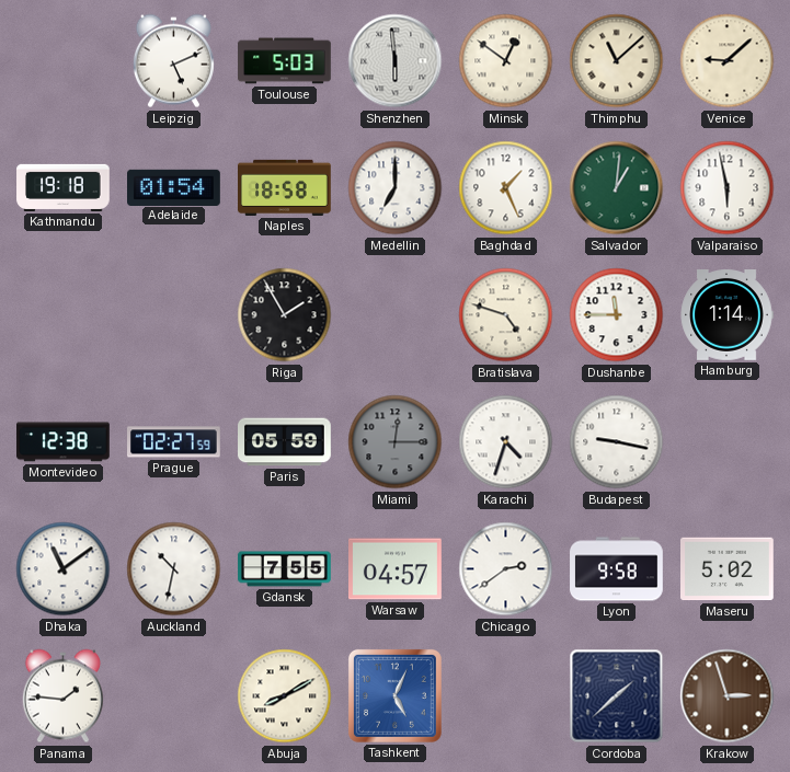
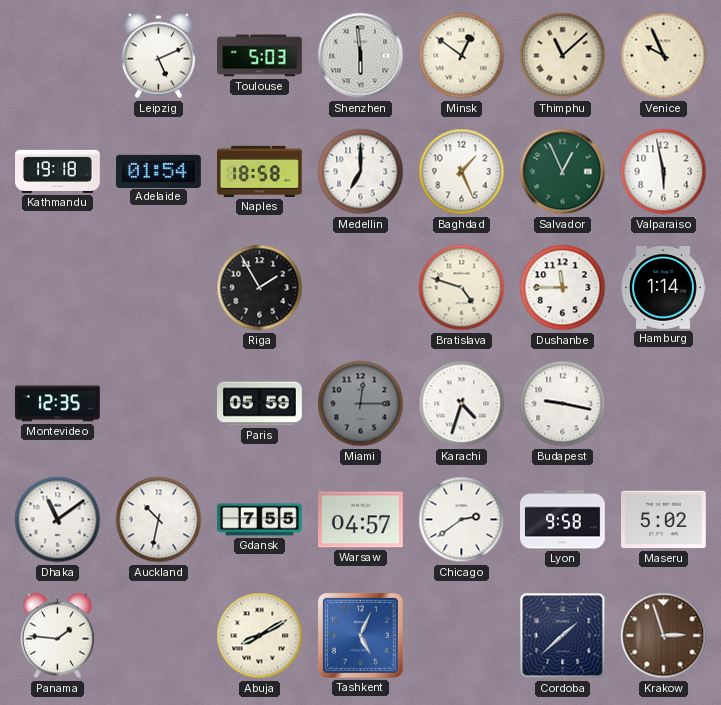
Venice: 9:08 -> 9:56 (664, 56)
Salvador: 1:01 -> 12:56 (563, 172)
Montevideo: 12:38 -> 12:35 (58, 404)
Prague: 02:27 -> none (174, 442)
